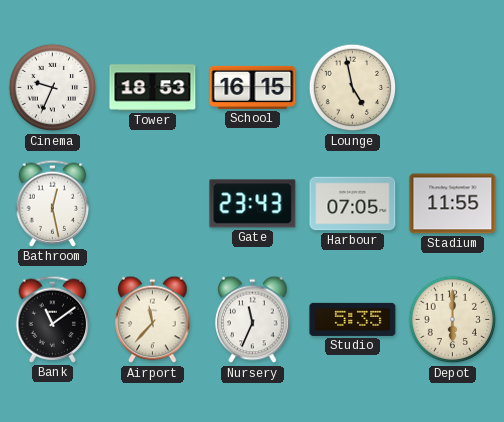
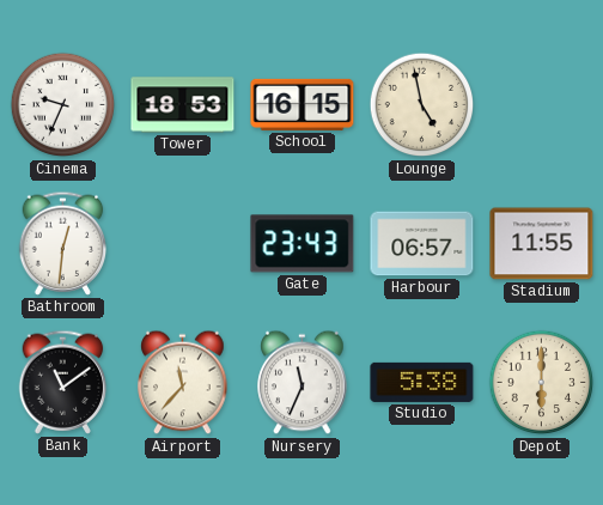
Bathroom: 12:28 -> 12:31 (63, 243)
Harbour: 07:05 -> 06:57 (422, 244)
Studio: 5:35 -> 5:38 (422, 382)
